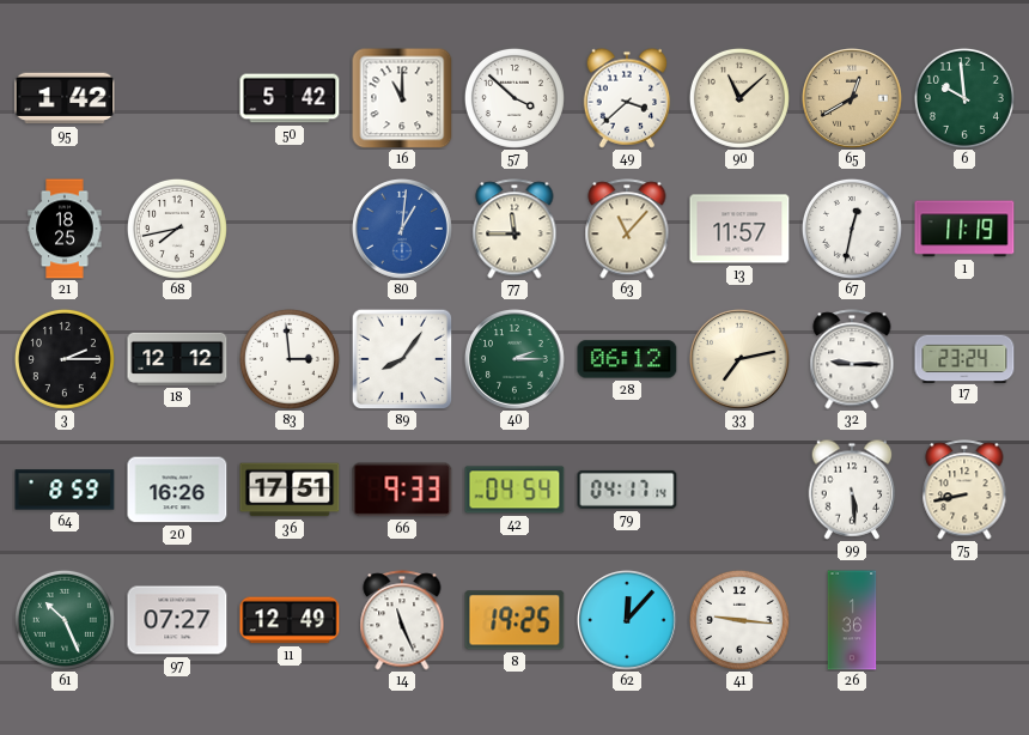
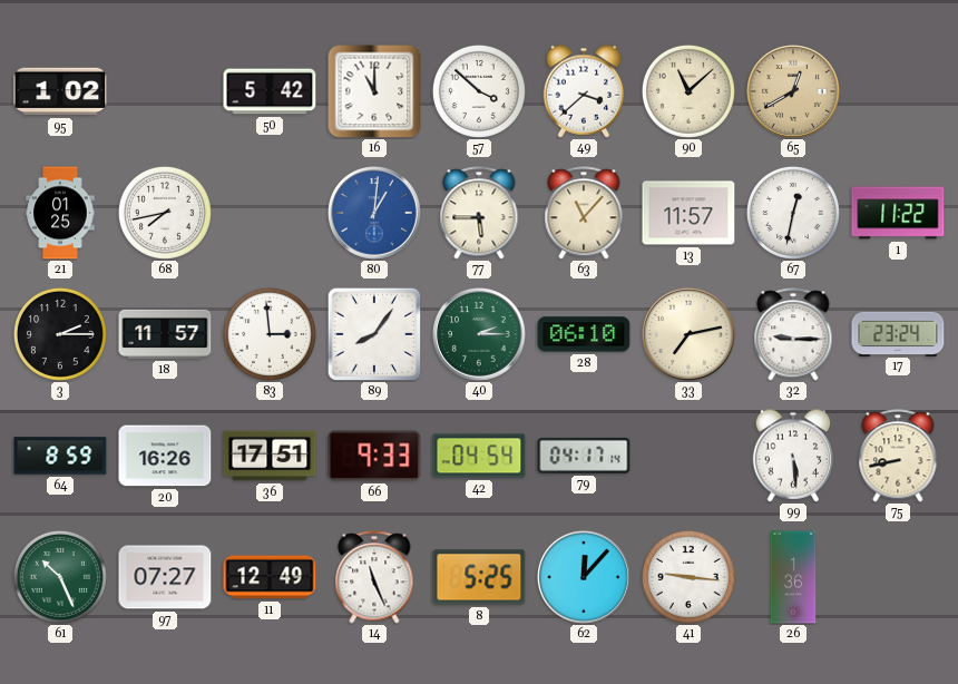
95: 1:42 -> 1:02 (60, 91)
6: 9:59 -> none (964, 98)
21: 18:25 -> 01:25 (60, 213)
77: 11:45 -> 5:45 (479, 213)
1: 11:19 -> 11:22 (898, 213)
18: 12:12 -> 11:57 (165, 334)
28: 06:12 -> 06:10 (584, 334)
8: 19:25 -> 5:25 (479, 577)
